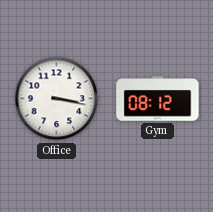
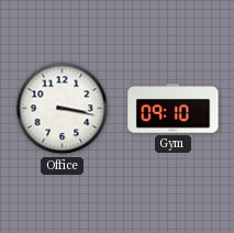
Gym: 08:12 -> 09:10 (174, 109)
